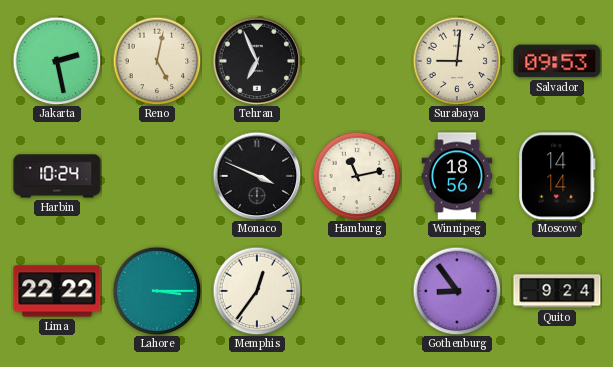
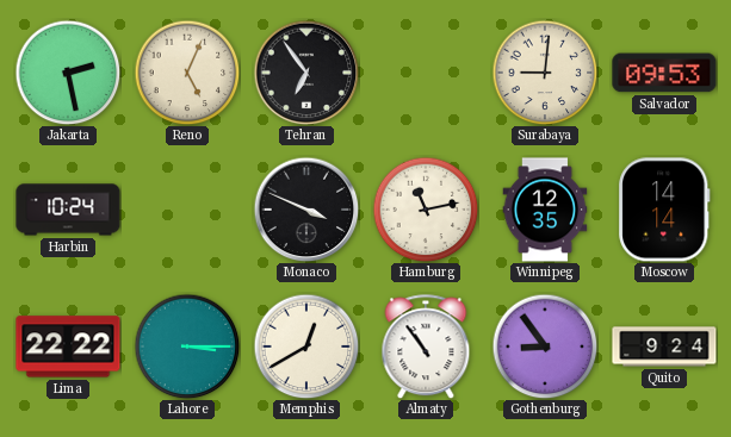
Reno: 5:02 -> 5:04 (187, 73)
Tehran: 6:56 -> 6:54 (306, 73)
Winnipeg: 18:56 -> 12:35 (545, 210)
Memphis: 12:36 -> 12:40 (306, 347)
Almaty: none -> 10:54 (426, 347)
